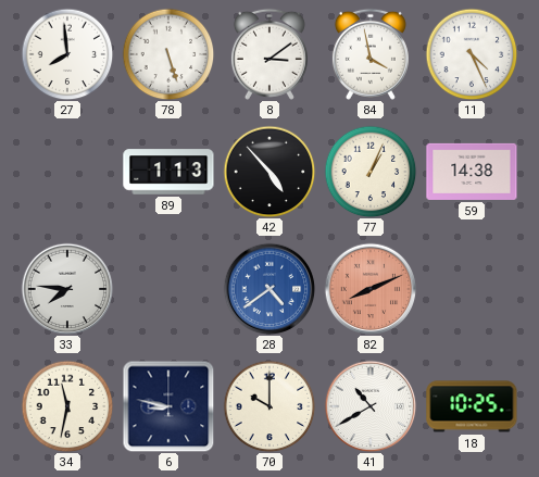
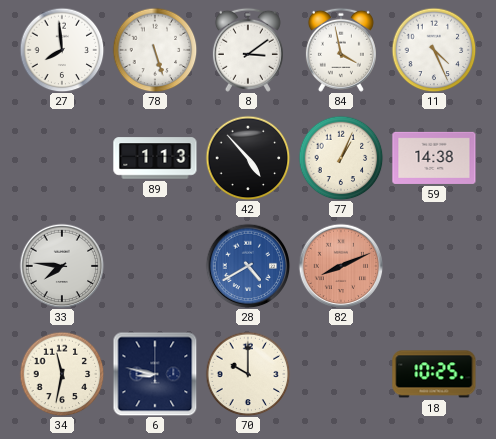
28: 4:39 -> 4:40 (248, 266)
41: 10:40 -> none (371, 406)
